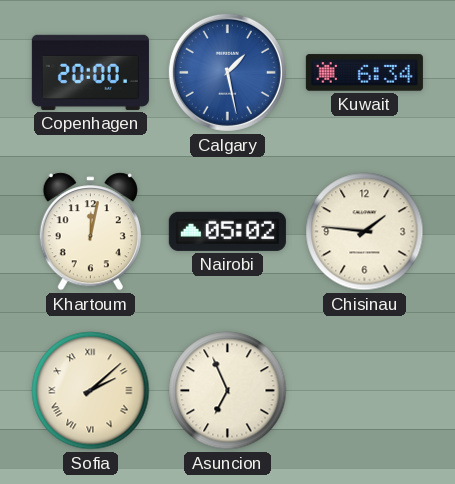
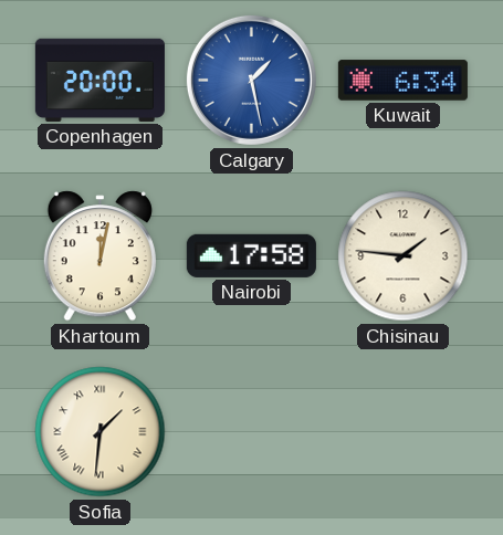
Nairobi: 05:02 -> 17:58 (251, 255)
Sofia: 2:08 -> 1:31 (101, 432)
Asuncion: 6:56 -> none (228, 391)
